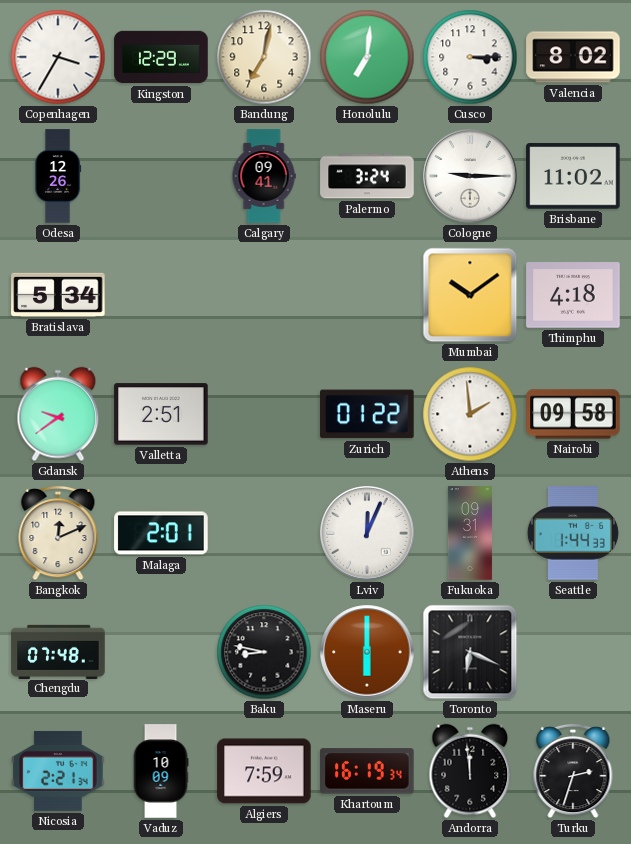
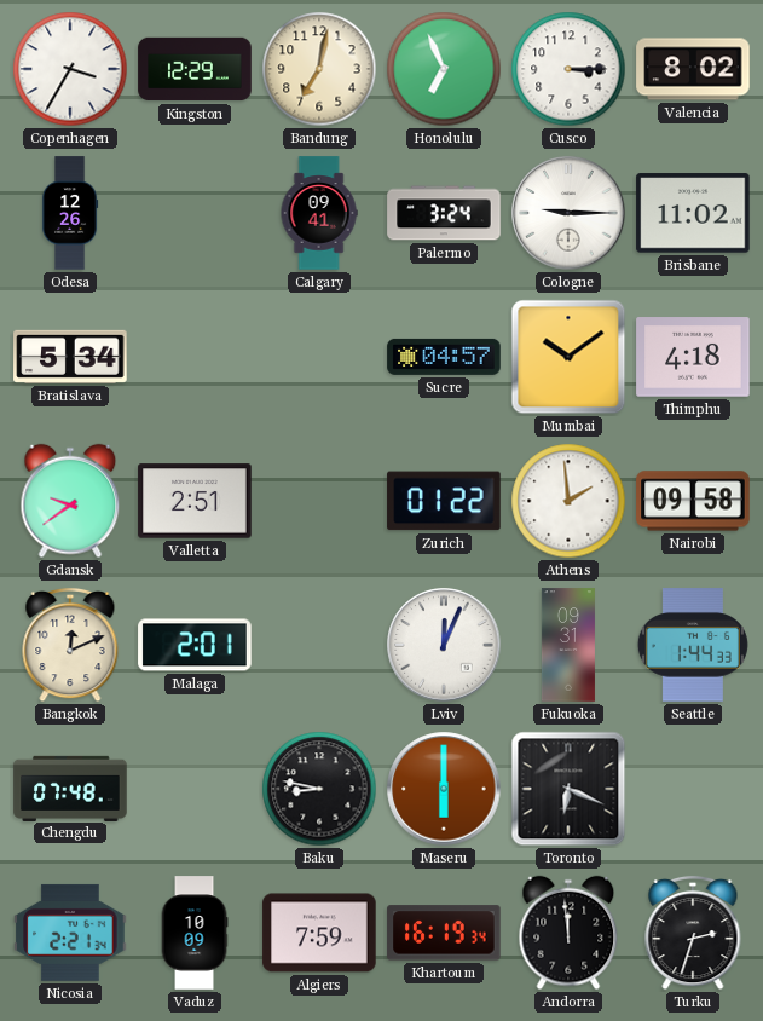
Honolulu: 7:01 -> 6:56 (444, 69)
Sucre: none -> 04:57 (444, 357)
